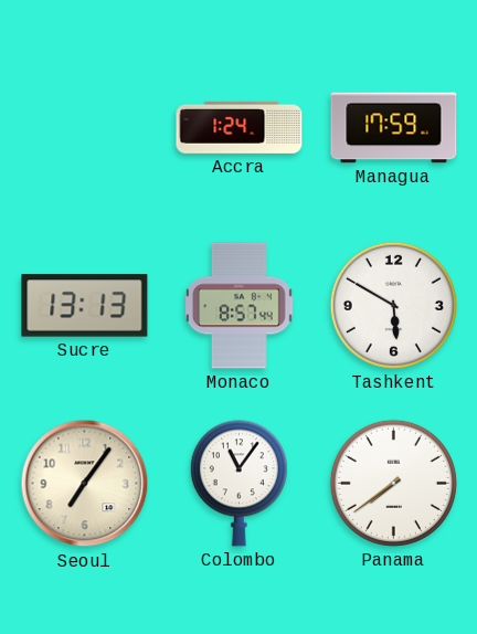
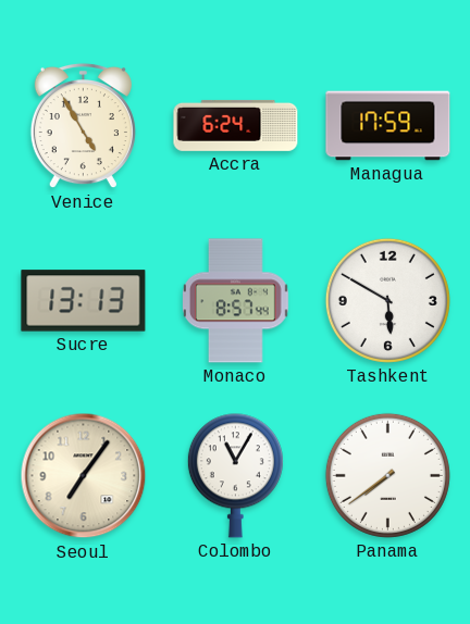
Venice: none -> 4:55 (83, 126)
Accra: 1:24 -> 6:24 (236, 125)
Colombo: 11:06 -> 11:05 (235, 476)
